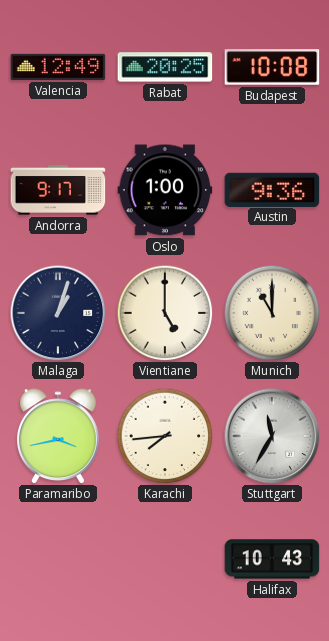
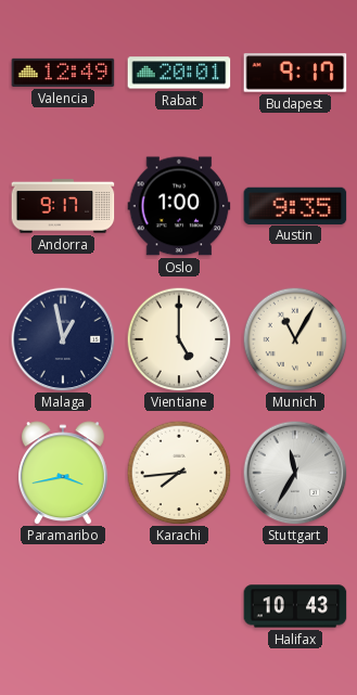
Rabat: 20:25 -> 20:01 (179, 73)
Budapest: 10:08 -> 9:17 (295, 73)
Austin: 9:36 -> 9:35 (295, 205)
Malaga: 1:03 -> 12:58 (63, 339)
Munich: 11:00 -> 11:05 (295, 339)
